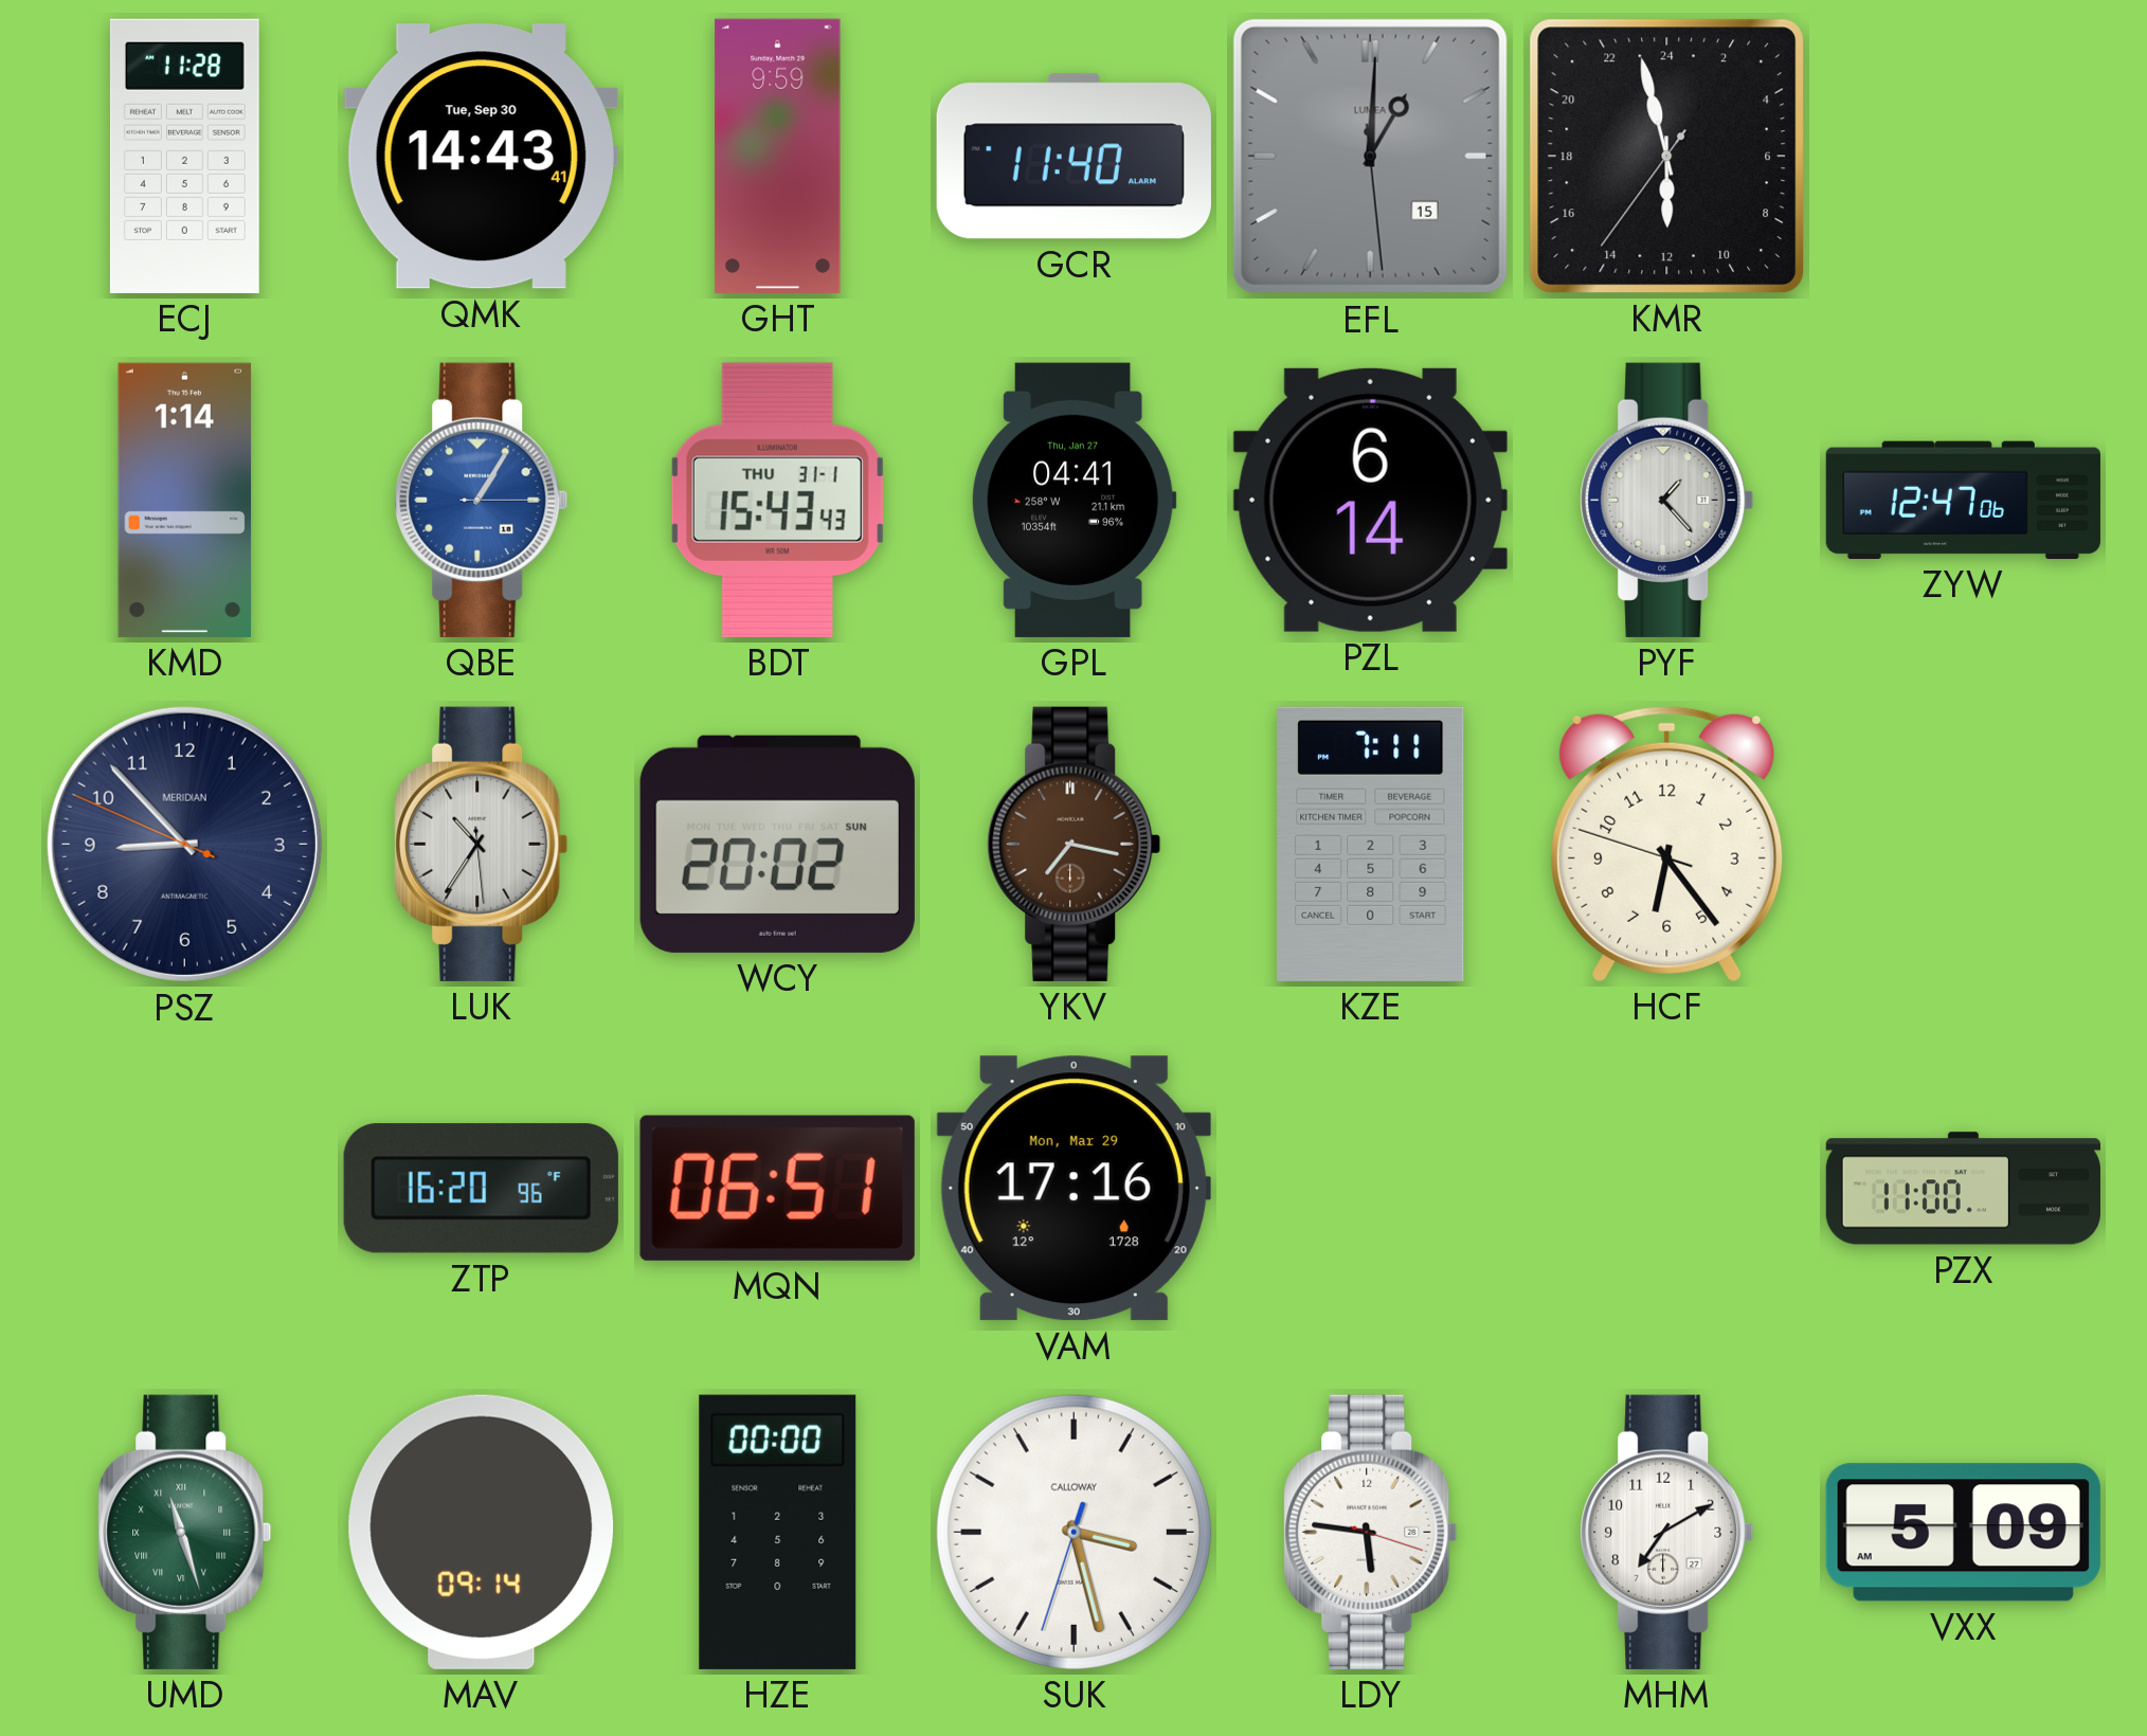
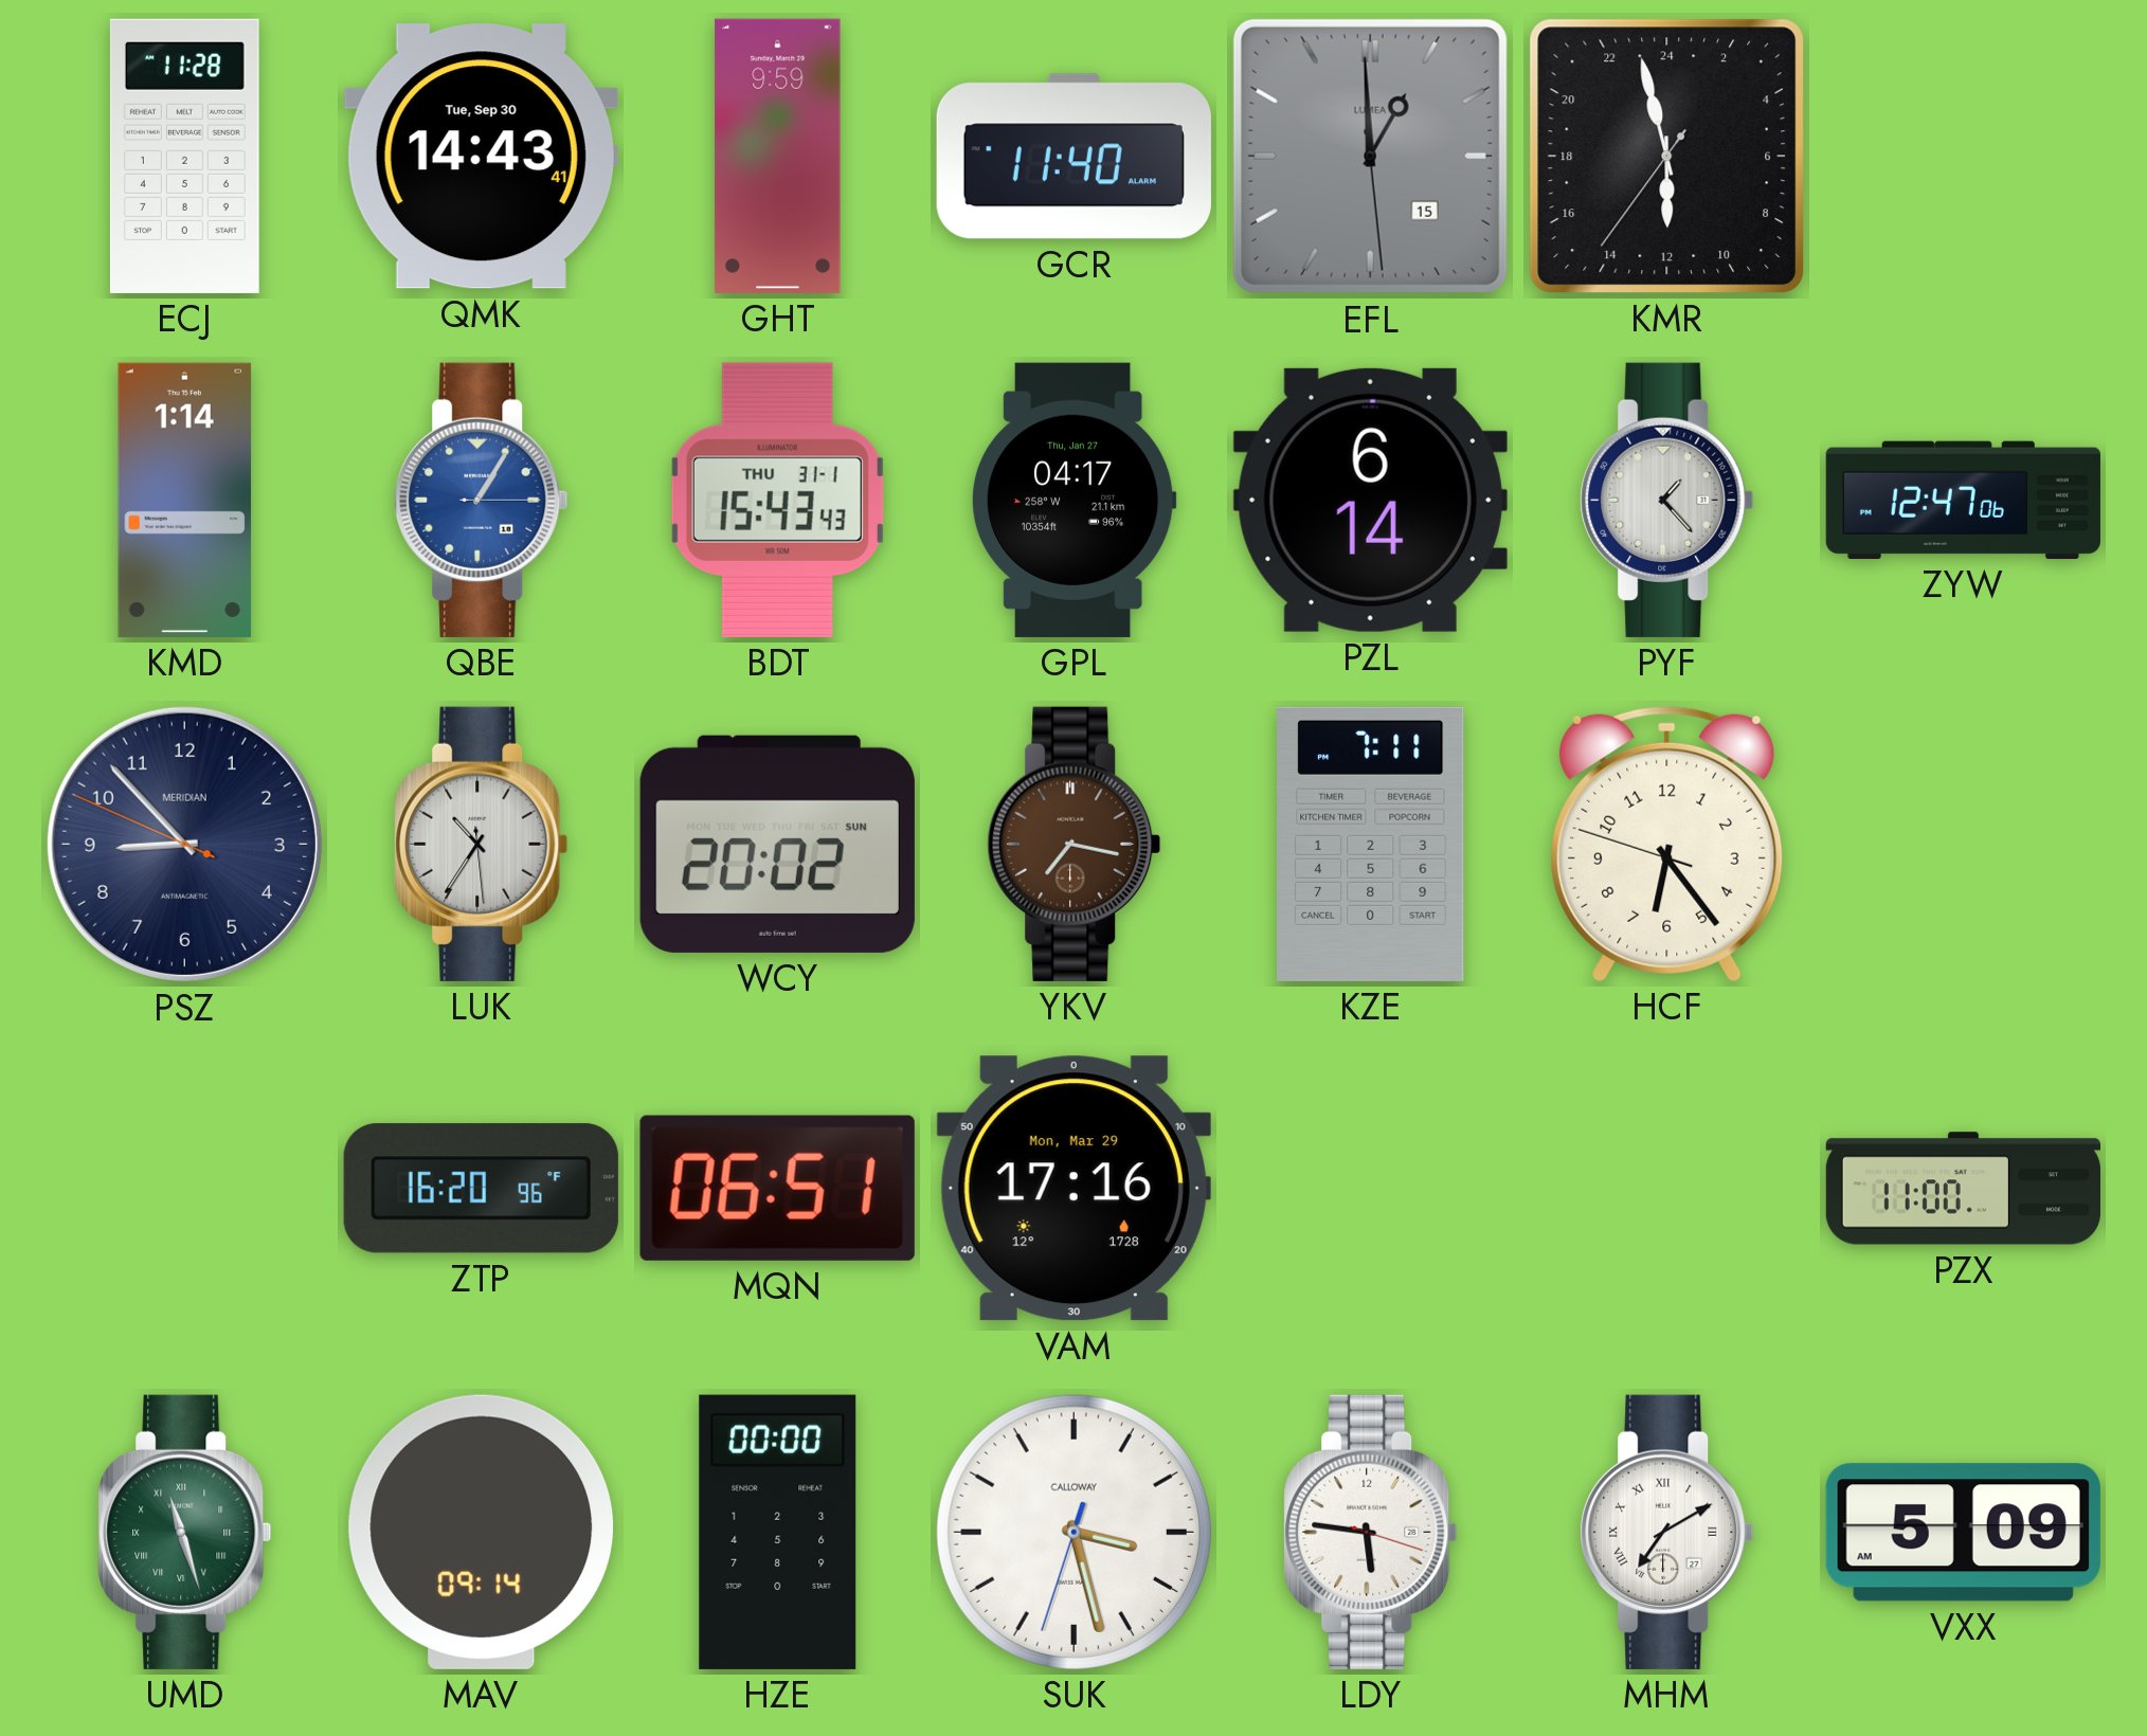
EFL: 1:00 -> 12:59 (1370, 156)
GPL: 04:41 -> 04:17 (1073, 500)
MHM numerals: Arabic -> Roman (1667, 1532)
